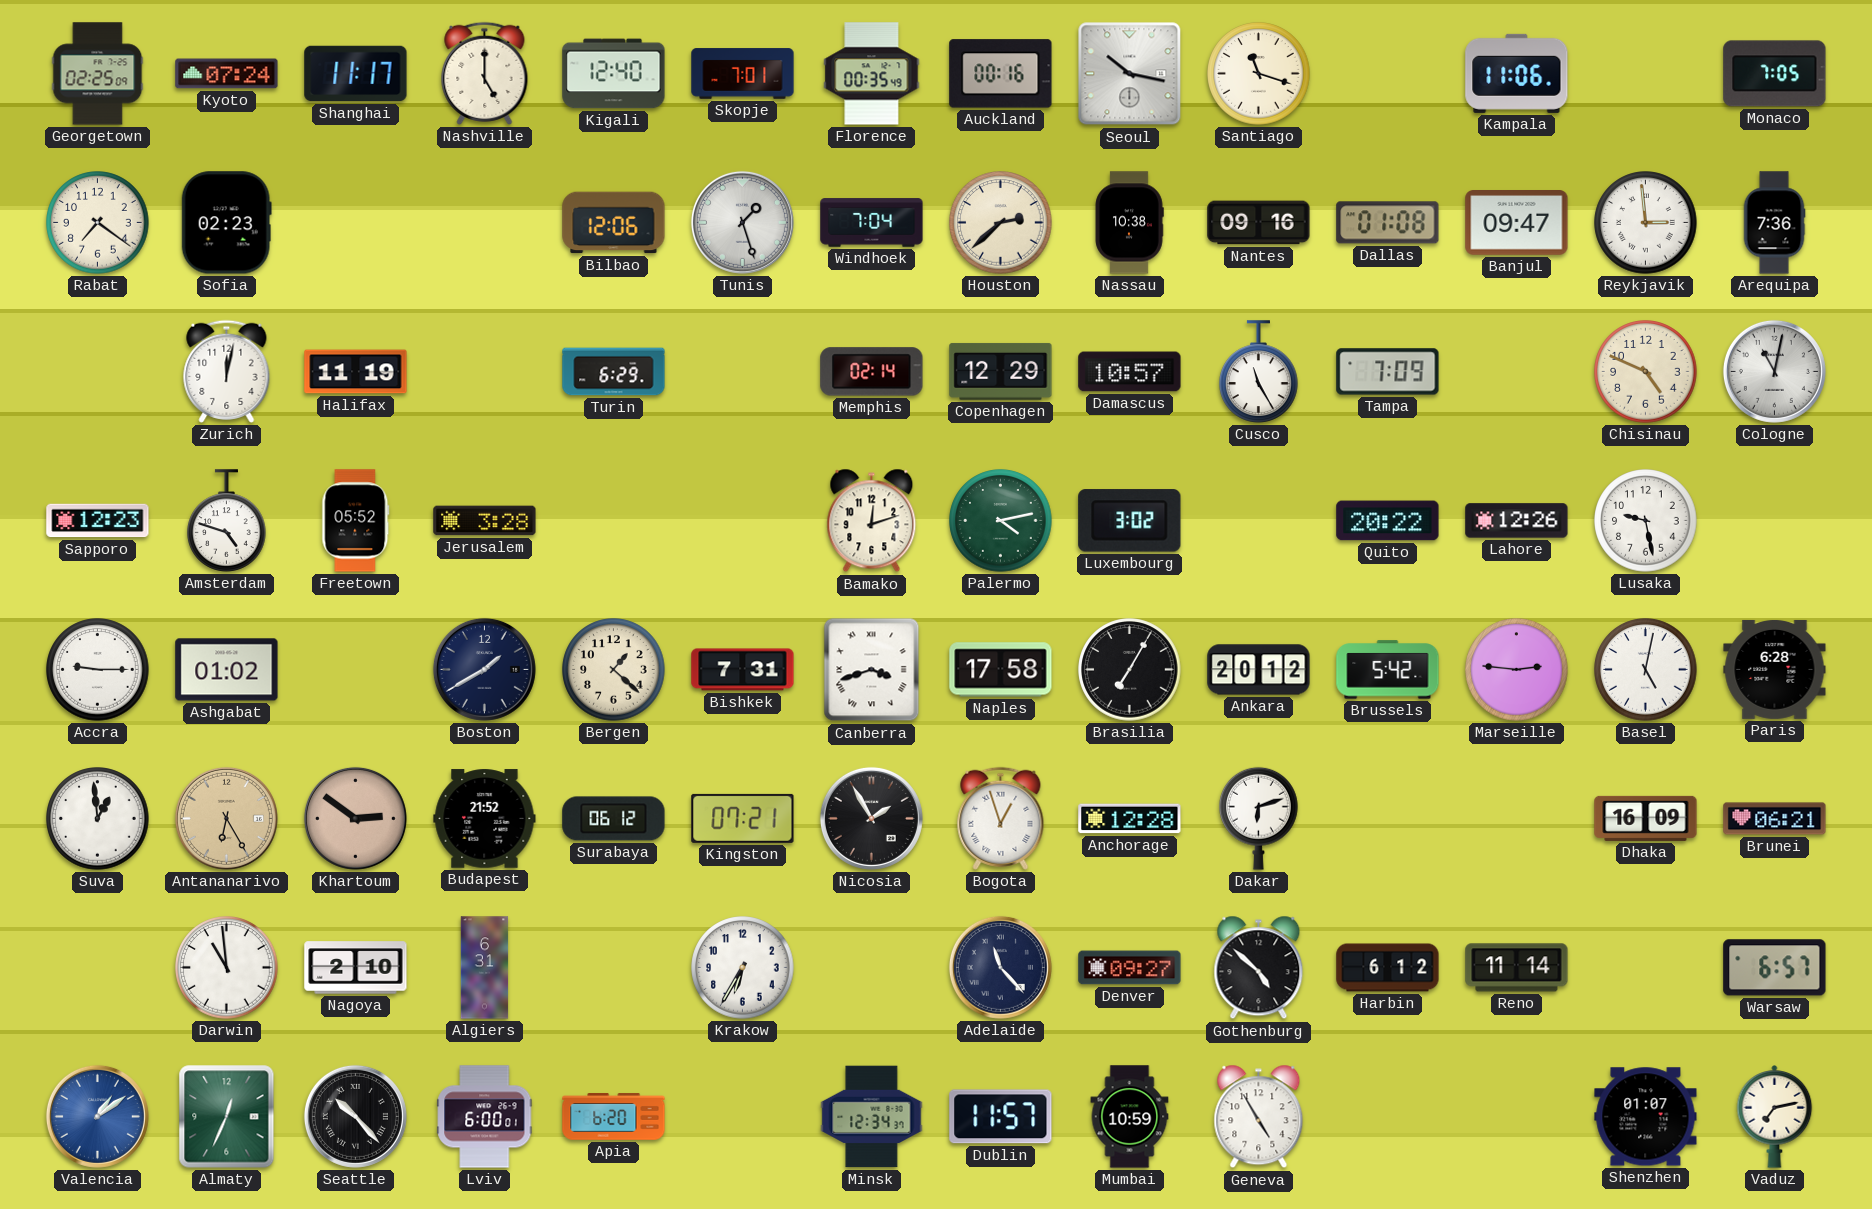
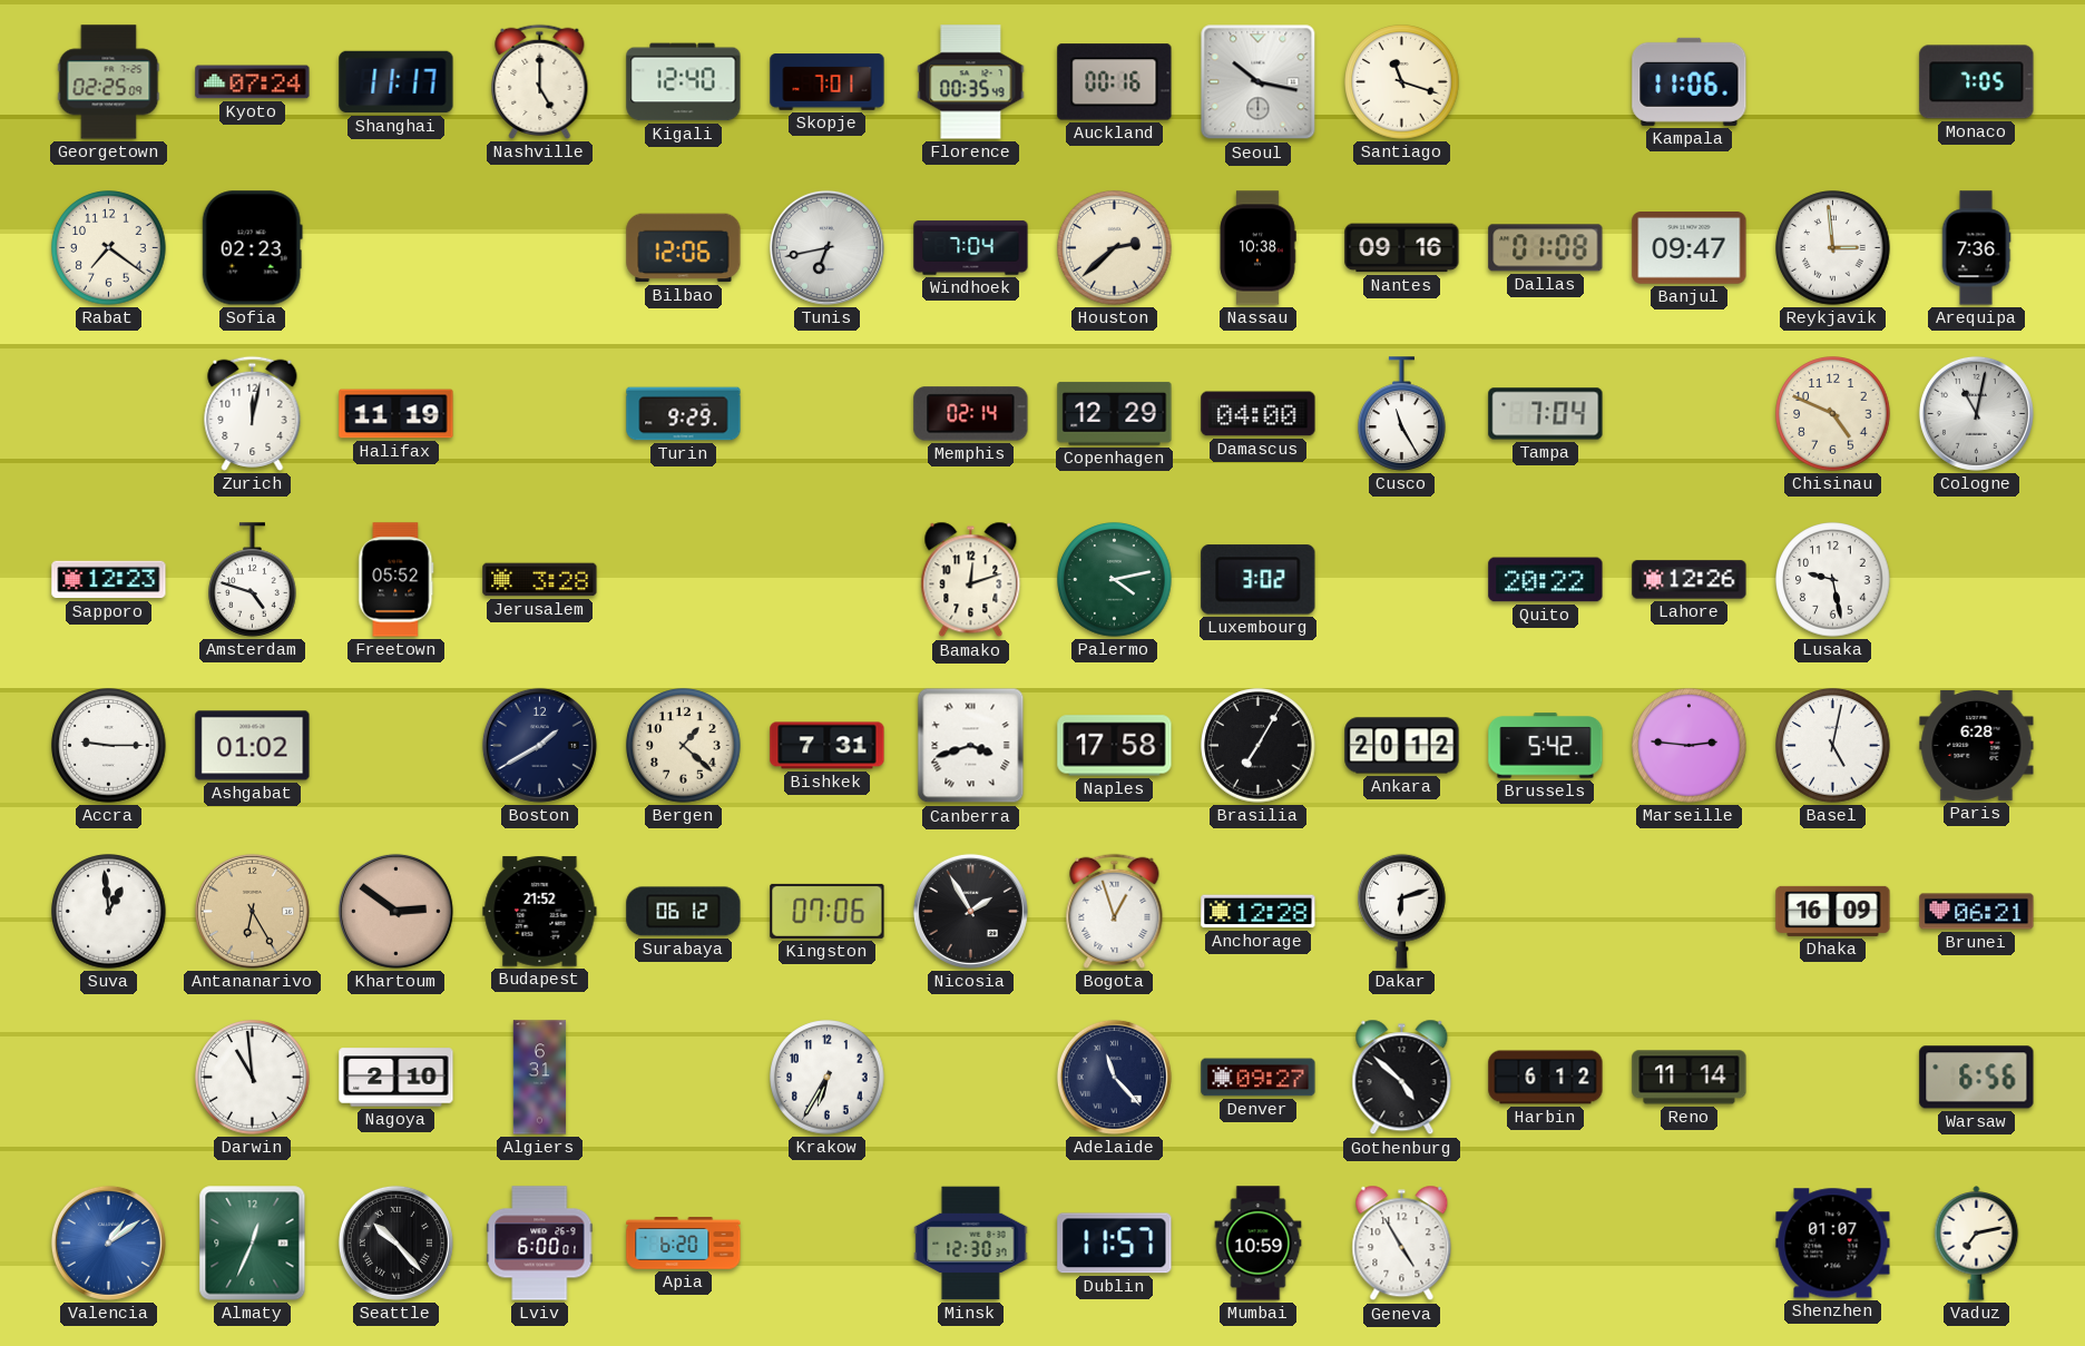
Tunis: 1:27 -> 6:43 (826, 247)
Turin: 6:29 -> 9:29 (684, 414)
Damascus: 10:57 -> 04:00 (1259, 414)
Tampa: 7:09 -> 7:04 (1546, 414)
Kingston: 07:21 -> 07:06 (828, 911)
Warsaw: 6:57 -> 6:56 (1977, 1078)
Minsk: 12:34 -> 12:30 (971, 1244)
